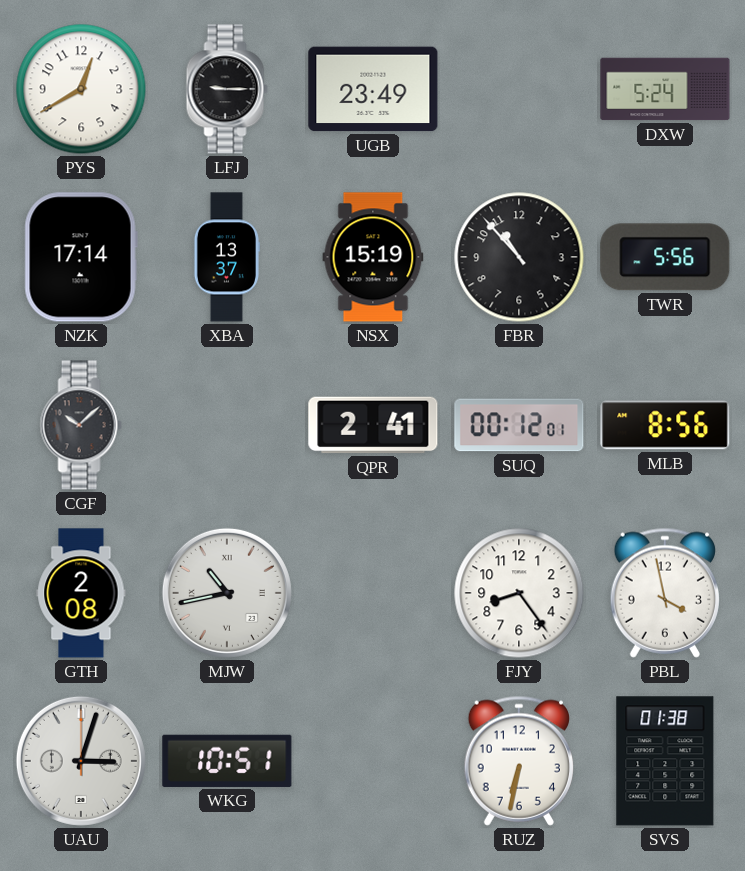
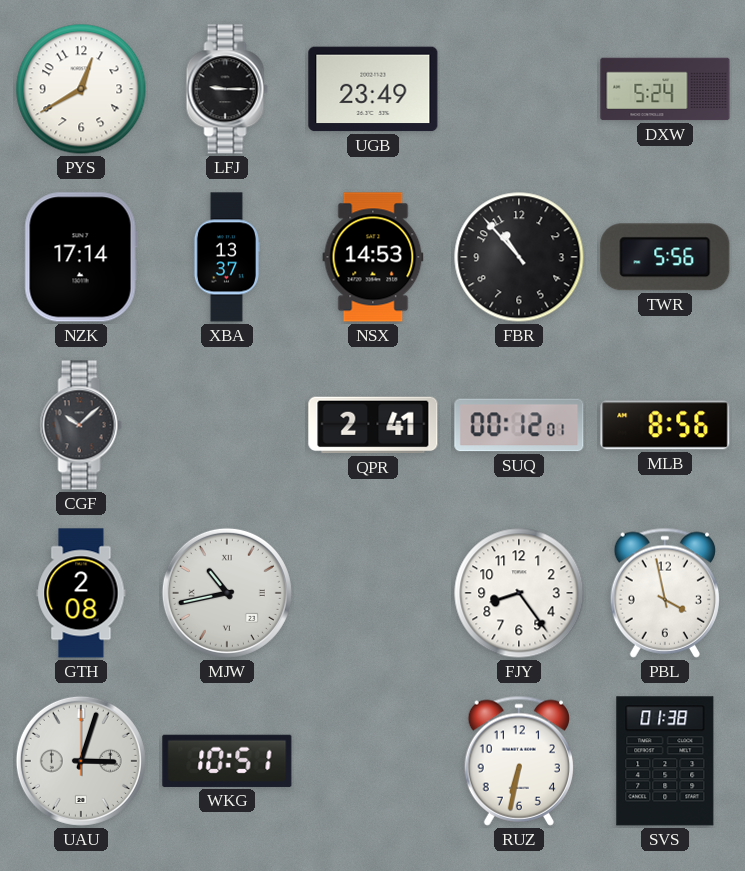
NSX: 15:19 -> 14:53 (373, 257)
